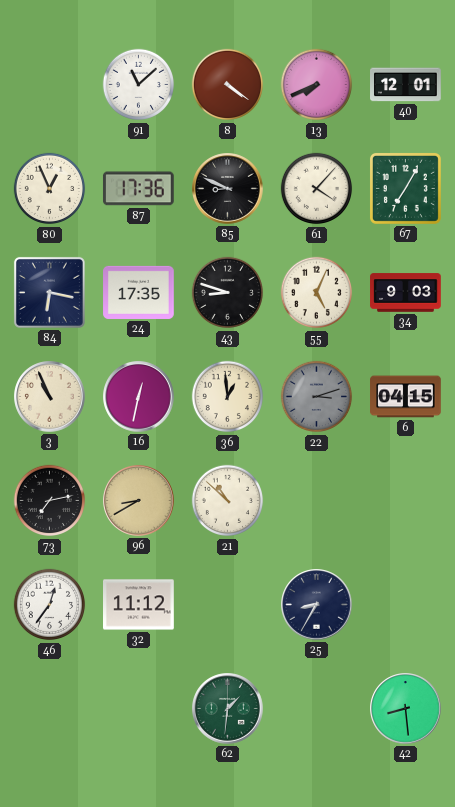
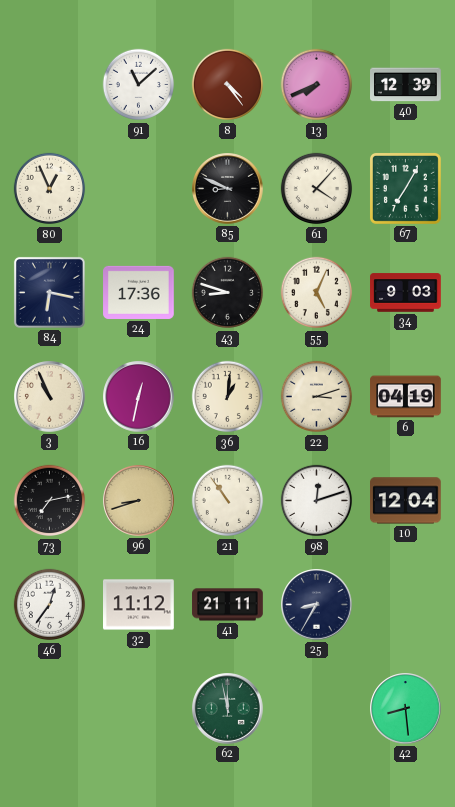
8: 4:21 -> 4:24 (228, 85)
40: 12:01 -> 12:39 (406, 85)
87: 17:36 -> none (138, 189)
24: 17:35 -> 17:36 (139, 292)
36: 12:59 -> 1:01 (228, 397)
22 dial: grey -> cream (317, 397)
6: 04:15 -> 04:19 (406, 397)
96: 8:40 -> 8:42 (139, 501)
21: 10:52 -> 10:54 (228, 501)
98: none -> 12:12 (317, 501)
10: none -> 12:04 (406, 501)
41: none -> 21:11 (228, 605)
62: 1:31 -> 11:58 (228, 709)
